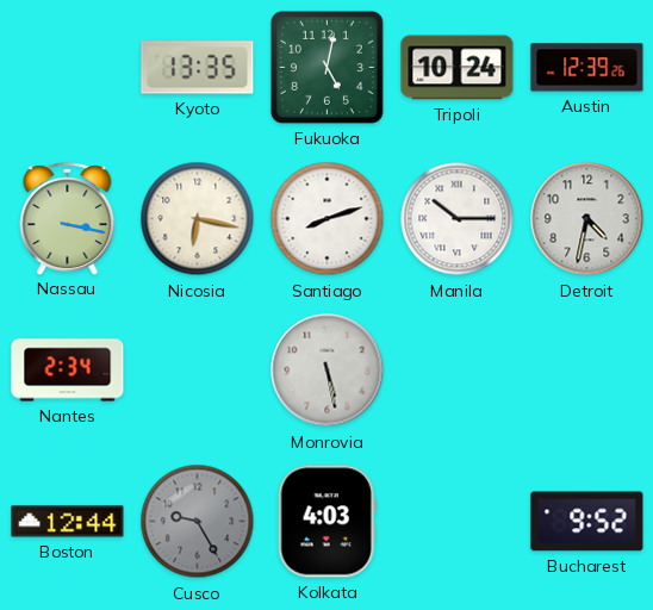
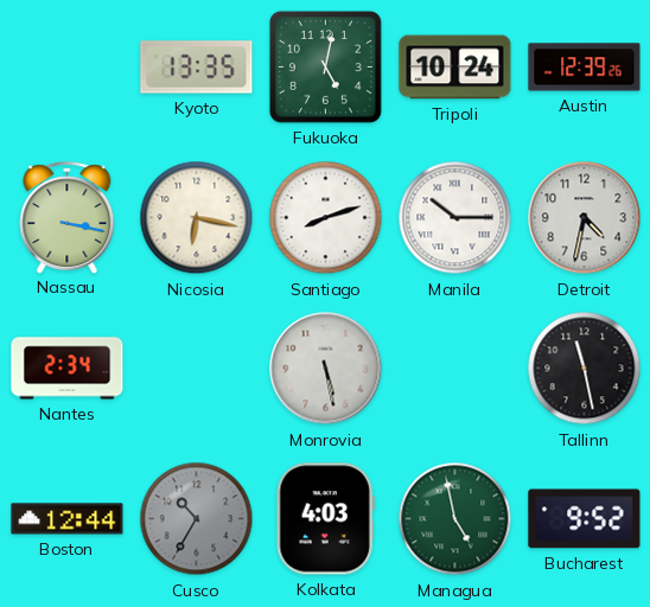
Tallinn: none -> 11:28 (585, 369)
Cusco: 9:25 -> 10:35 (197, 519)
Managua: none -> 4:58 (455, 519)
